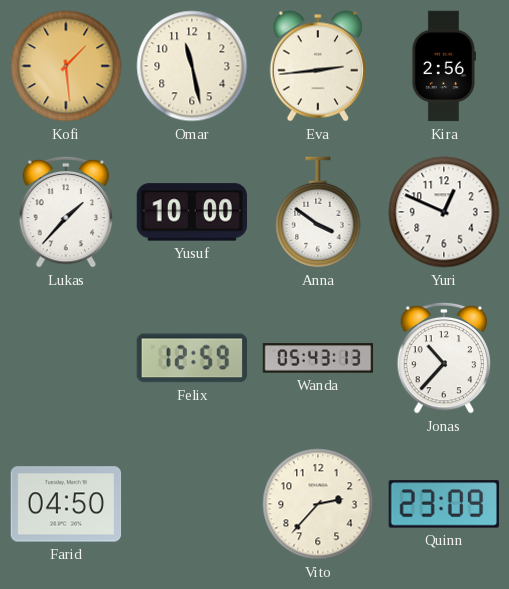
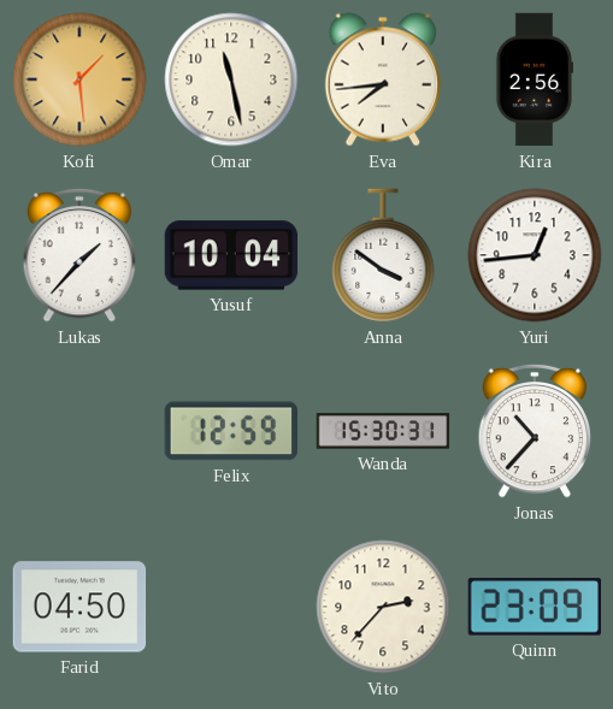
Eva: 2:44 -> 7:44 (382, 79)
Yusuf: 10:00 -> 10:04 (231, 255)
Yuri: 12:49 -> 12:44 (535, 255)
Wanda: 05:43 -> 15:30 (383, 431)
